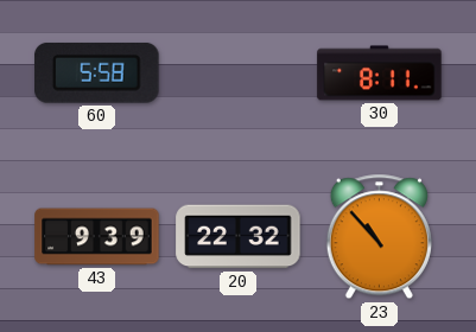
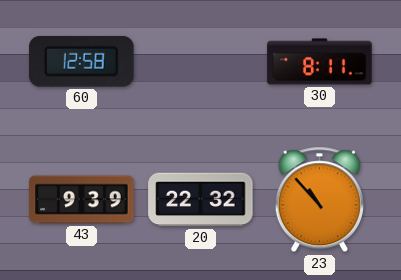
60: 5:58 -> 12:58 (82, 61)
